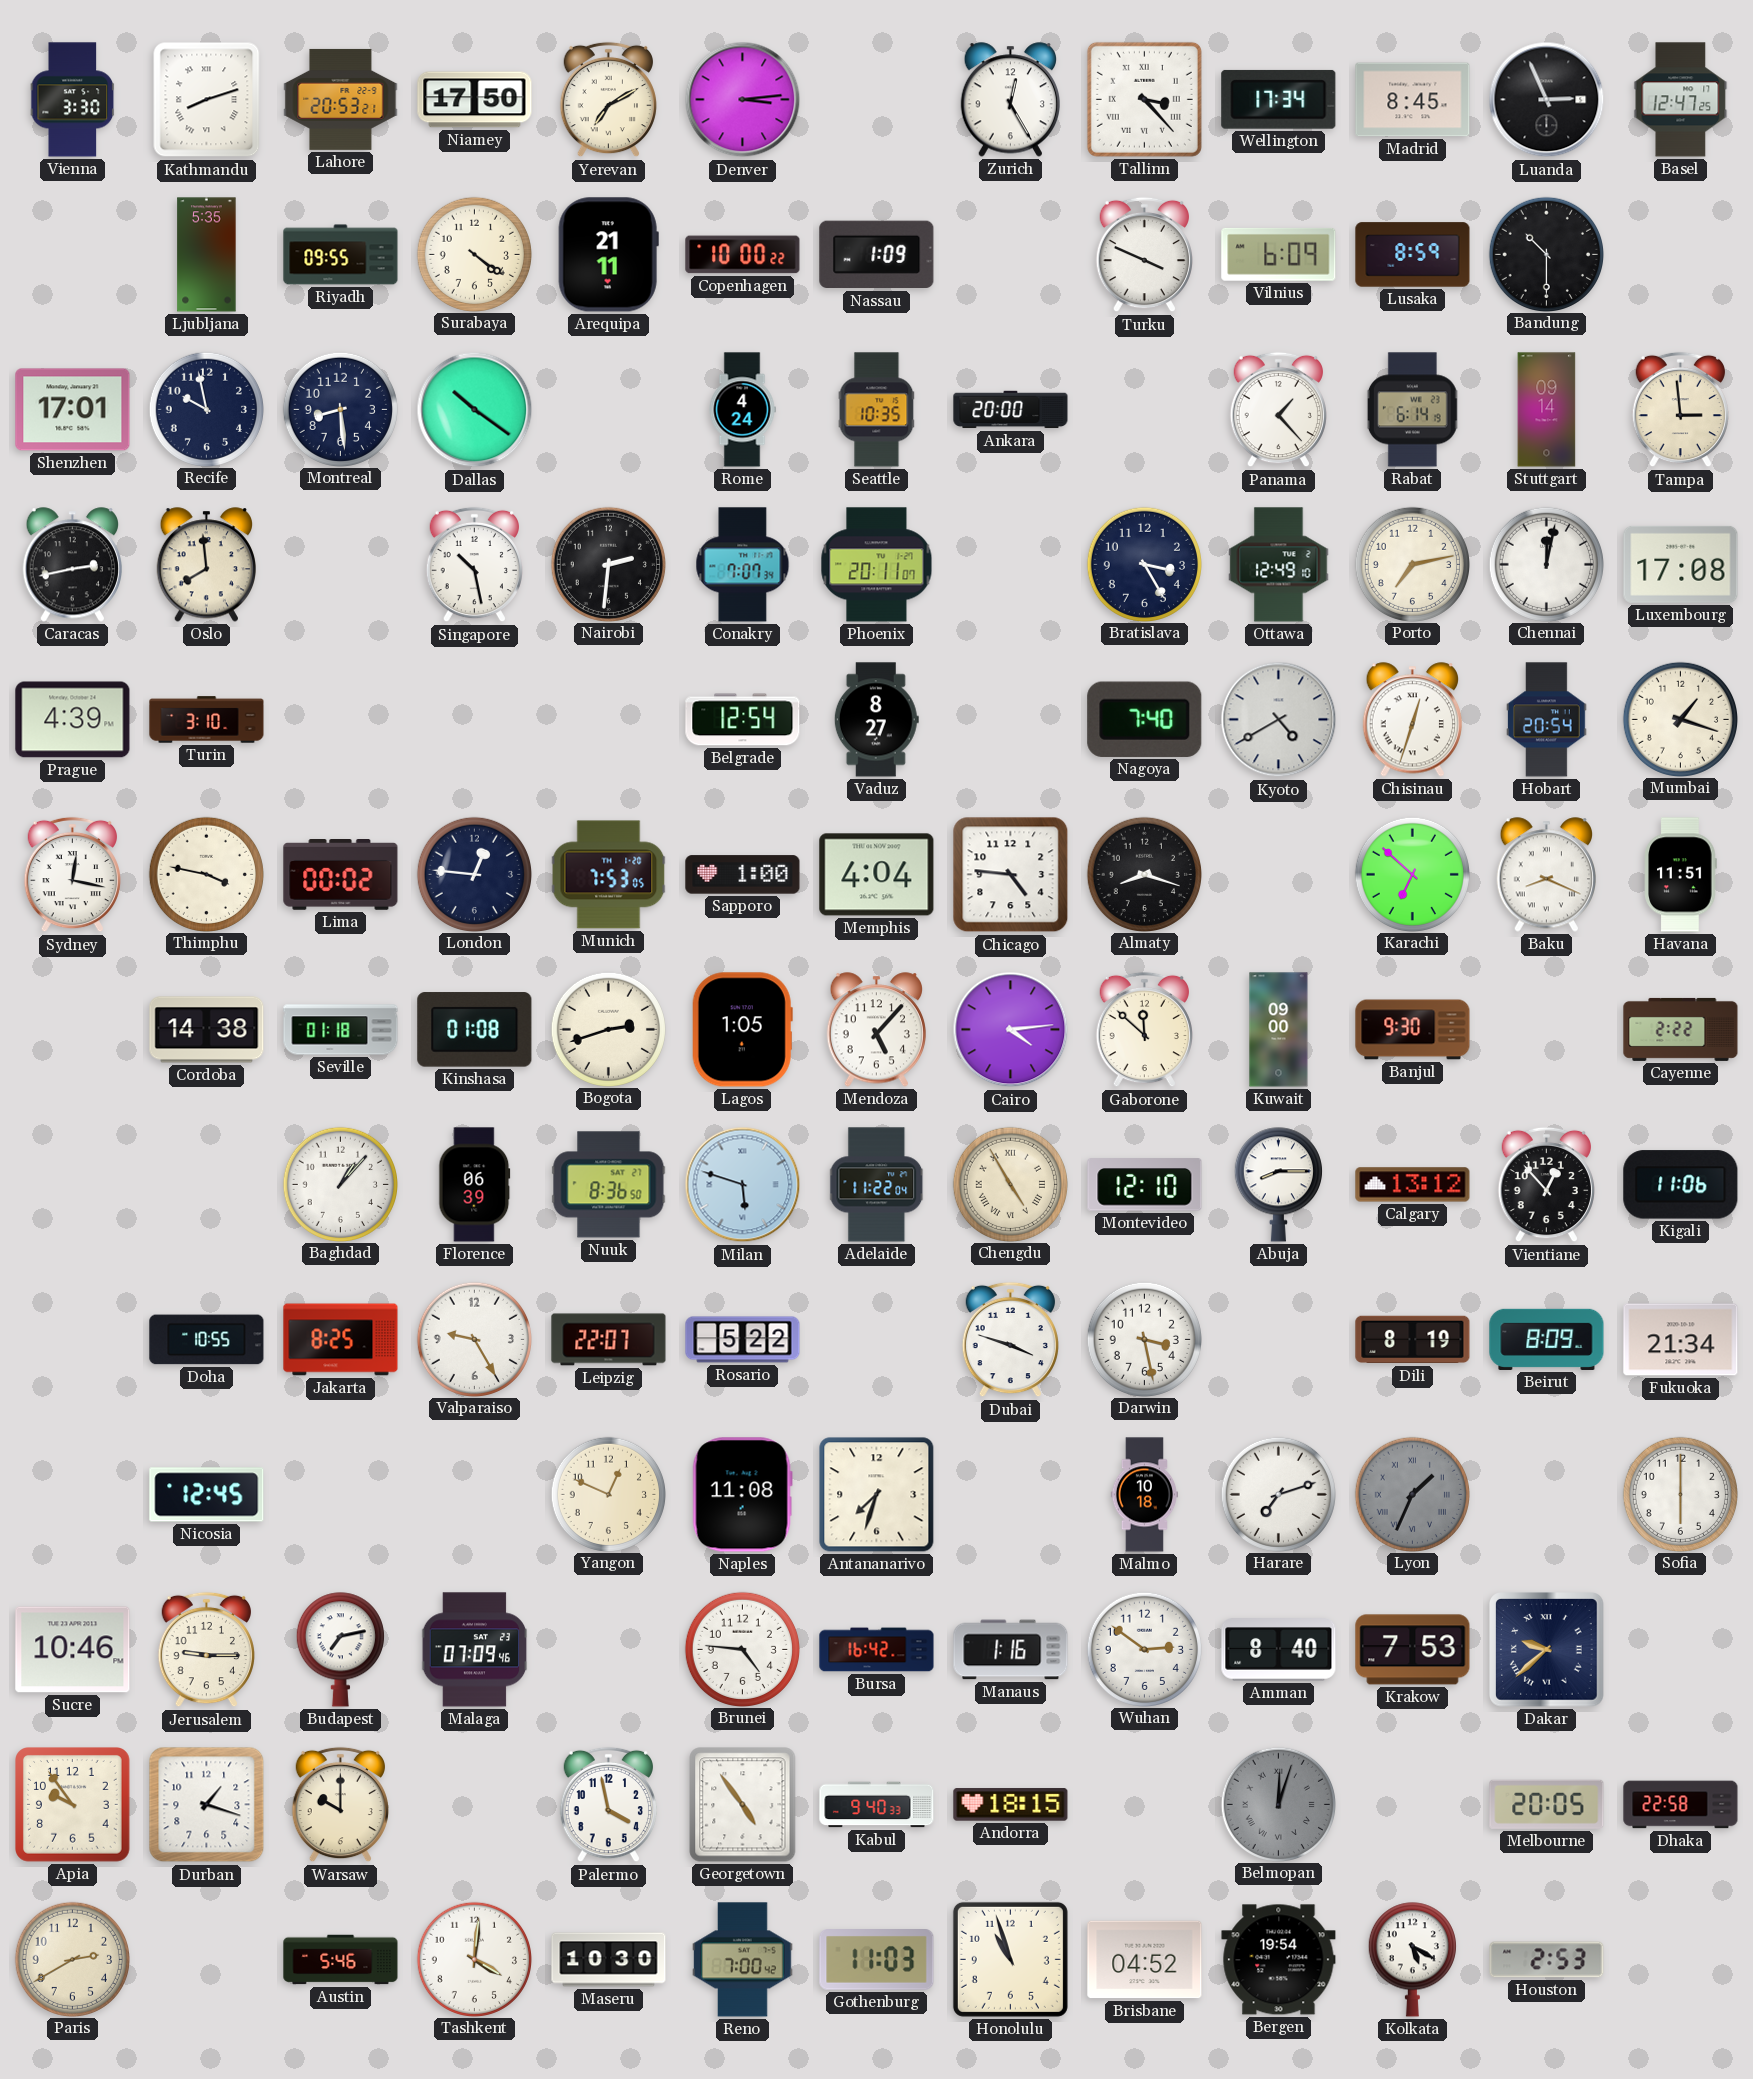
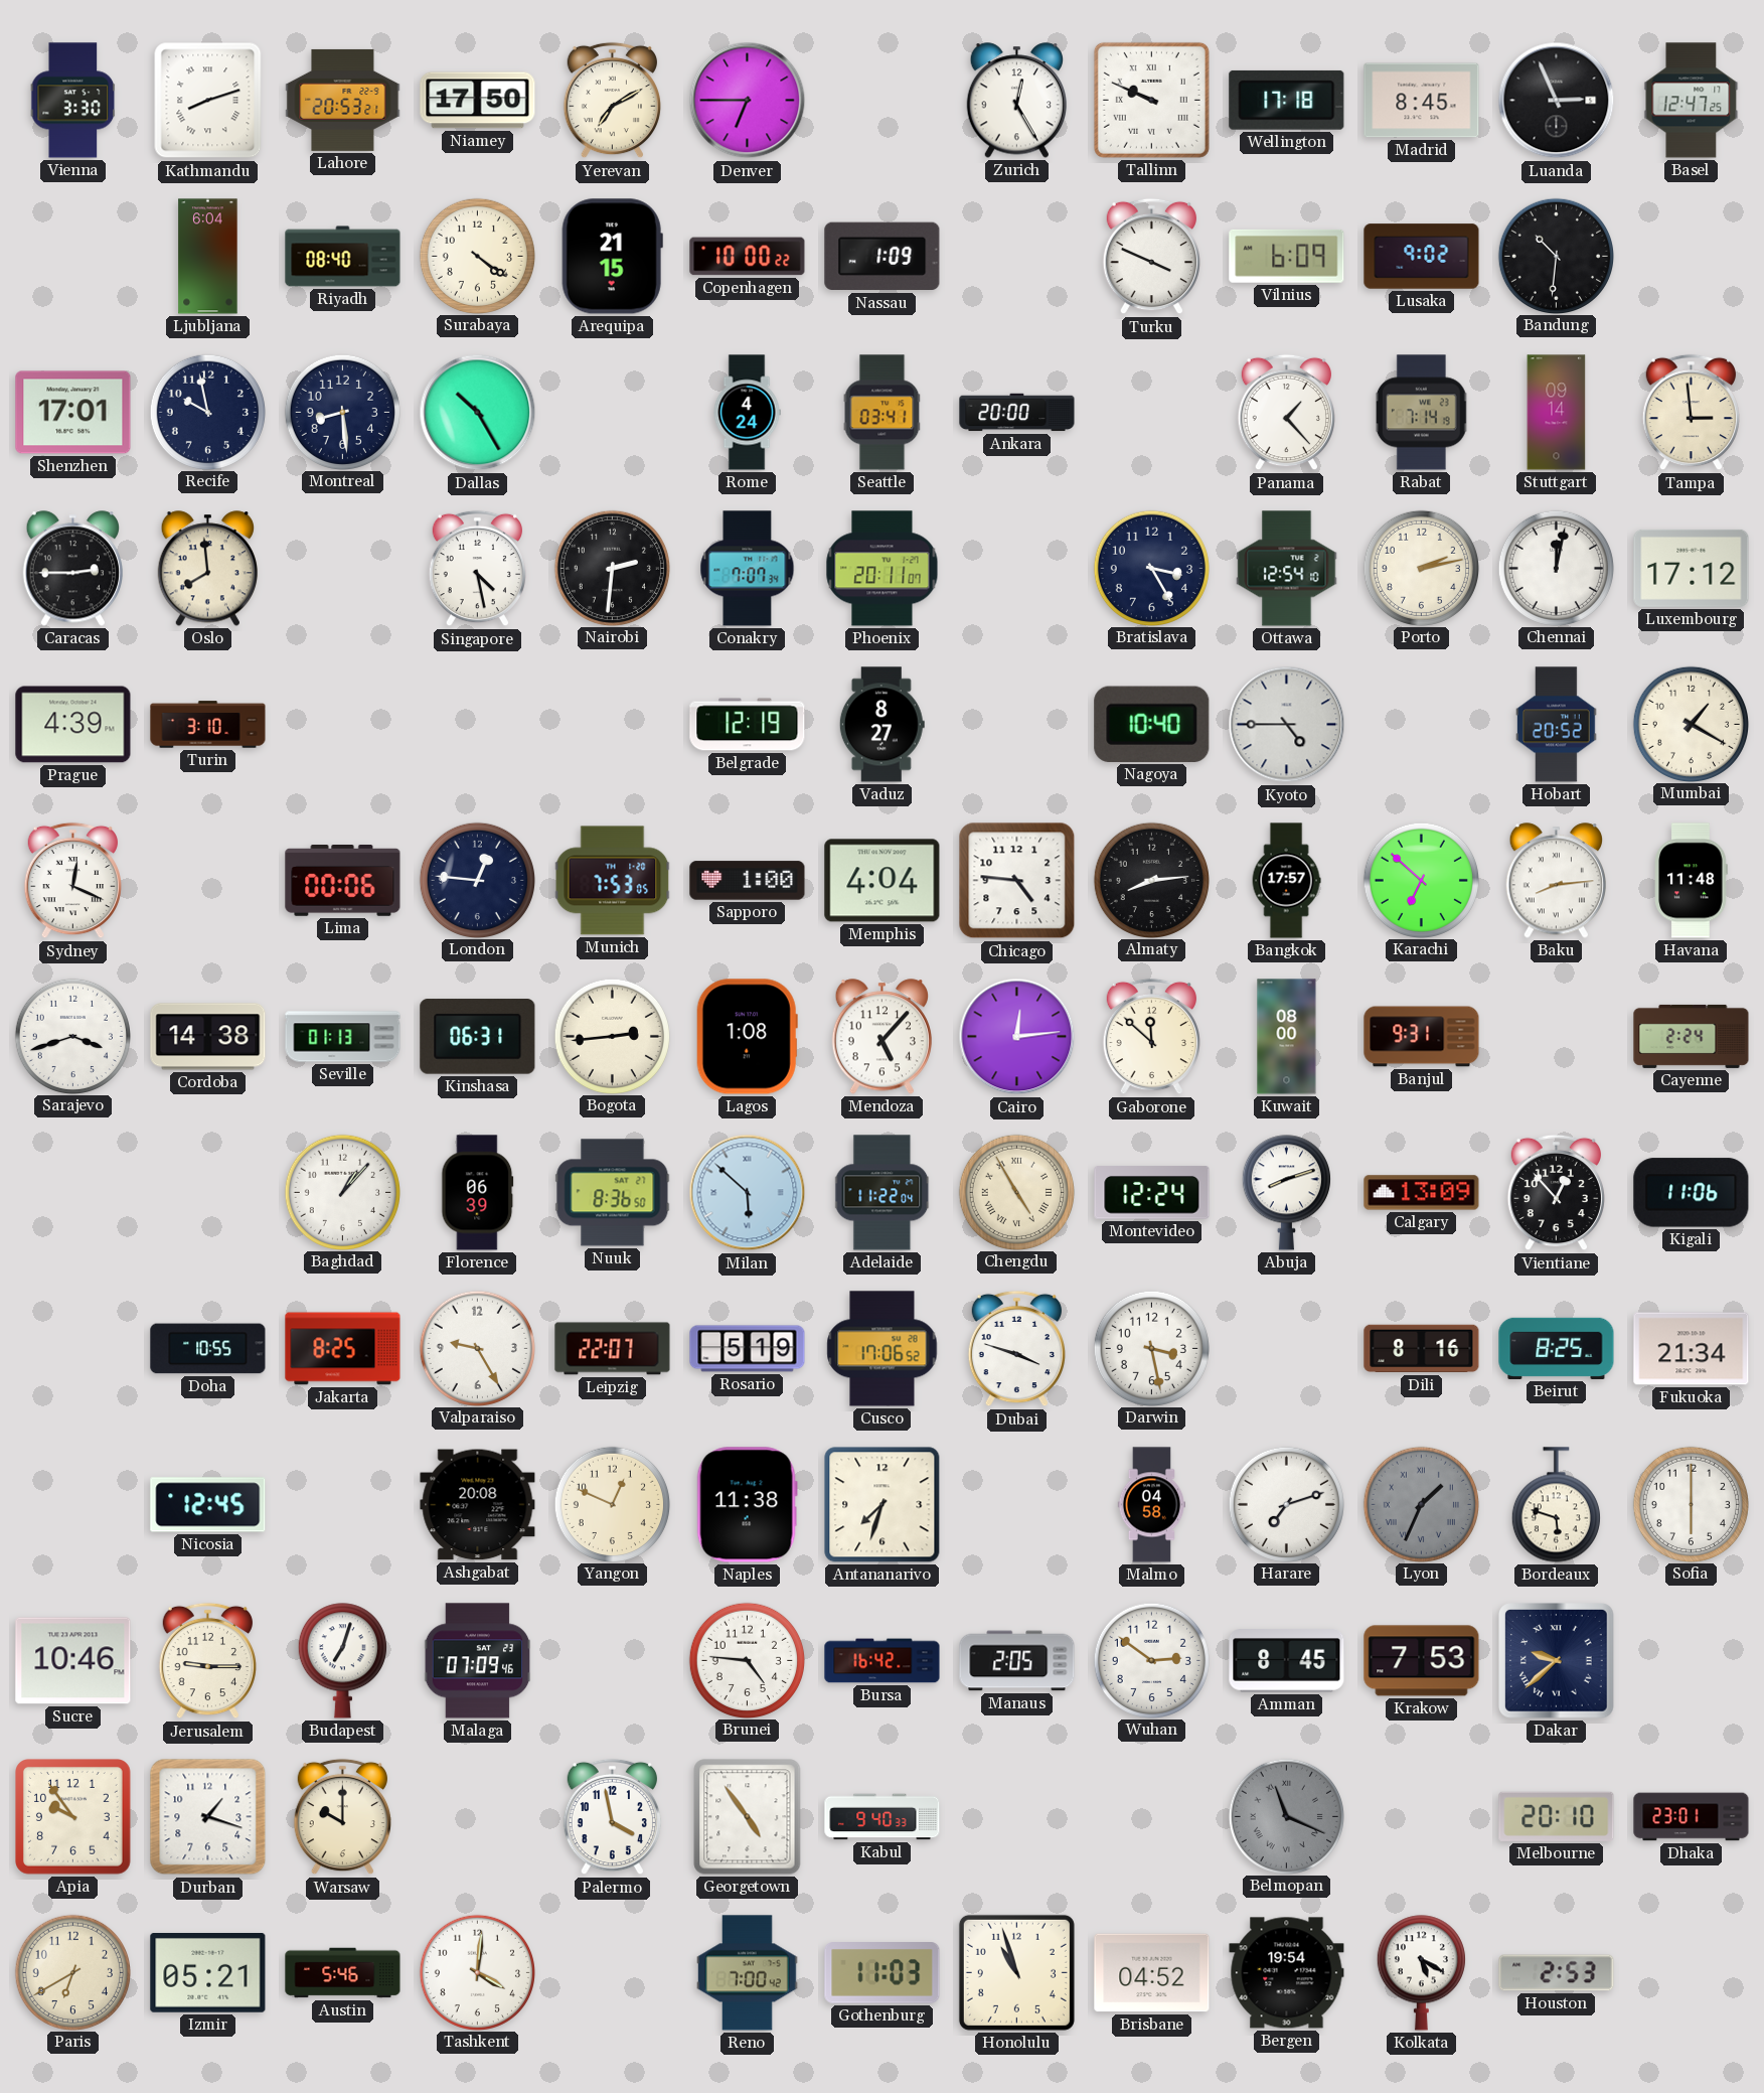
Denver: 3:14 -> 6:45 (748, 101)
Tallinn: 3:23 -> 9:49 (1151, 100)
Wellington: 17:34 -> 17:18 (1287, 100)
Ljubljana: 5:35 -> 6:04 (208, 257)
Riyadh: 09:55 -> 08:40 (343, 257)
Arequipa: 21:11 -> 21:15 (612, 257)
Lusaka: 8:59 -> 9:02 (1422, 257)
Bandung: 10:30 -> 10:31 (1556, 256)
Dallas: 10:21 -> 10:25 (478, 413)
Seattle: 10:35 -> 03:41 (883, 413)
Rabat: 6:14 -> 7:14 (1422, 413)
Caracas: 2:43 -> 2:45 (72, 569)
Singapore: 10:28 -> 4:28 (477, 569)
Ottawa: 12:49 -> 12:54 (1287, 569)
Porto: 7:13 -> 2:13 (1421, 568)
Luxembourg: 17:08 -> 17:12 (1692, 568)
Belgrade: 12:54 -> 12:19 (748, 725)
Nagoya: 7:40 -> 10:40 (1152, 724)
Kyoto: 4:40 -> 4:45 (1287, 725)
Chisinau: 12:33 -> none (1412, 720)
Hobart: 20:54 -> 20:52 (1557, 725)
Mumbai: 1:18 -> 1:20 (1691, 724)
Sydney: 12:17 -> 12:19 (72, 881)
Thimphu: 3:47 -> none (206, 874)
Lima: 00:02 -> 00:06 (343, 881)
Almaty: 8:18 -> 8:14 (1151, 880)
Bangkok: none -> 17:57 (1286, 881)
Baku: 8:19 -> 8:14 (1556, 881)
Havana: 11:51 -> 11:48 (1692, 881)
Sarajevo: none -> 3:42 (72, 1036)
Seville: 01:18 -> 01:13 (343, 1037)
Kinshasa: 01:08 -> 06:31 (478, 1037)
Bogota: 2:42 -> 2:44 (612, 1036)
Lagos: 1:05 -> 1:08 (747, 1037)
Cairo: 4:14 -> 12:14 (1017, 1037)
Kuwait: 09:00 -> 08:00 (1287, 1037)
Banjul: 9:30 -> 9:31 (1422, 1037)
Cayenne: 2:22 -> 2:24 (1692, 1036)
Milan: 5:48 -> 5:52 (748, 1193)
Montevideo: 12:10 -> 12:24 (1152, 1193)
Abuja: 8:15 -> 8:12 (1286, 1193)
Calgary: 13:12 -> 13:09 (1422, 1193)
Rosario: 5:22 -> 5:19 (748, 1349)
Cusco: none -> 17:06 (883, 1349)
Dili: 8:19 -> 8:16 (1422, 1349)
Beirut: 8:09 -> 8:25 (1557, 1348)
Ashgabat: none -> 20:08 (478, 1505)
Naples: 11:08 -> 11:38 (747, 1505)
Malmo: 10:18 -> 04:58 (1151, 1505)
Bordeaux: none -> 5:48 (1556, 1505)
Budapest: 7:13 -> 7:03 (342, 1661)
Manaus: 1:16 -> 2:05 (1017, 1661)
Amman: 8:40 -> 8:45 (1287, 1661)
Andorra: 18:15 -> none (1011, 1805)
Belmopan: 12:03 -> 11:19 (1286, 1816)
Melbourne: 20:05 -> 20:10 (1557, 1816)
Dhaka: 22:58 -> 23:01 (1692, 1817)
Paris: 2:40 -> 6:40 (72, 1972)
Izmir: none -> 05:21 (208, 1973)
Maseru: 10:30 -> none (609, 1960)
